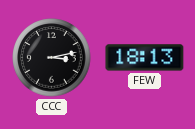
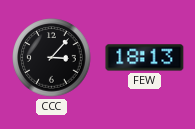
CCC: 3:13 -> 3:07 (52, 58)
